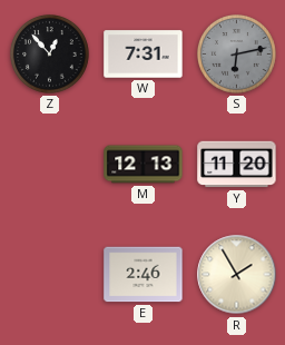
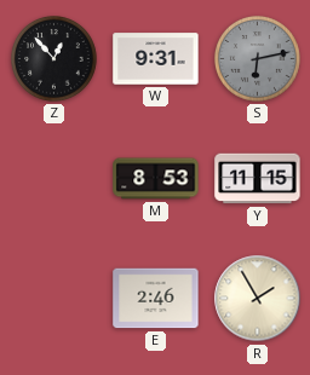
W: 7:31 -> 9:31 (156, 59)
M: 12:13 -> 8:53 (156, 179)
Y: 11:20 -> 11:15 (258, 179)
